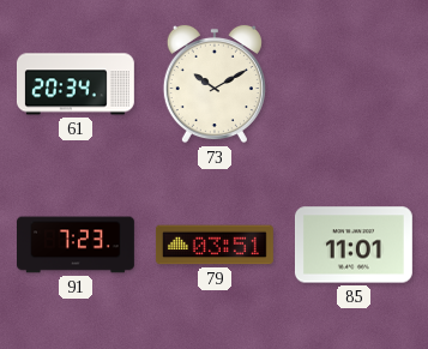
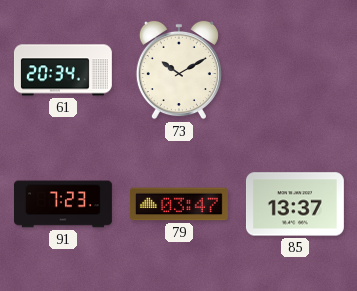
79: 03:51 -> 03:47 (179, 204)
85: 11:01 -> 13:37 (295, 204)
